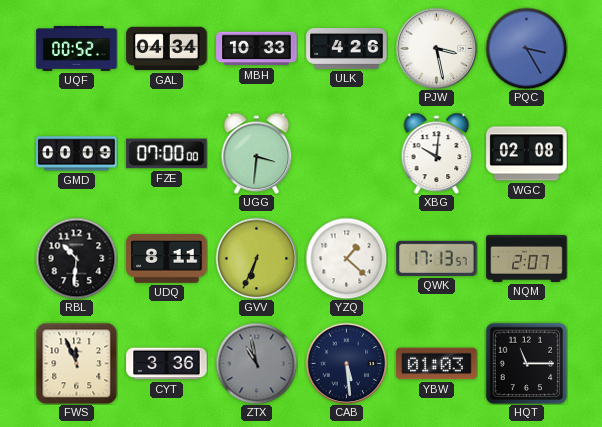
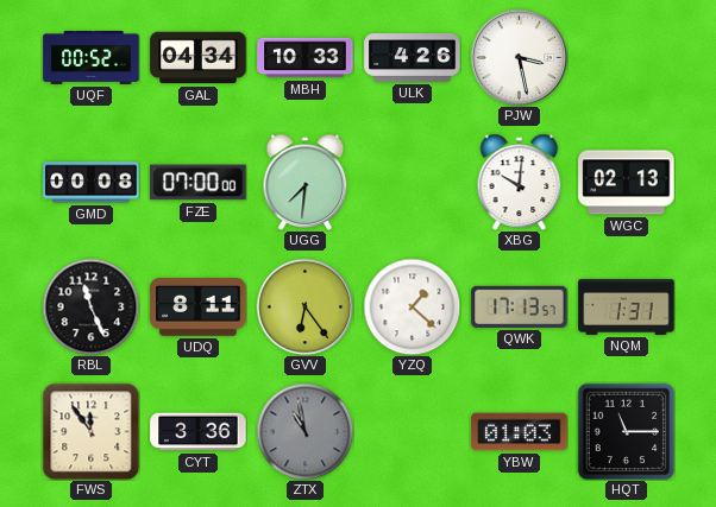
PQC: 3:25 -> none (526, 48)
GMD: 00:09 -> 00:08 (92, 183)
UGG: 3:31 -> 7:31 (306, 182)
WGC: 02:08 -> 02:13 (627, 183)
RBL: 10:31 -> 11:26 (90, 306)
GVV: 6:34 -> 6:24 (304, 306)
NQM: 2:07 -> 1:31 (627, 306)
FWS: 11:56 -> 11:54 (90, 431)
CAB: 5:29 -> none (346, 363)
